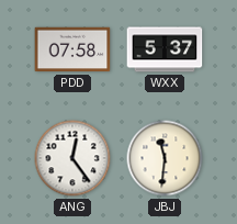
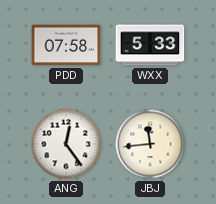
WXX: 5:37 -> 5:33 (150, 45)
JBJ: 11:31 -> 11:44 (150, 144)
